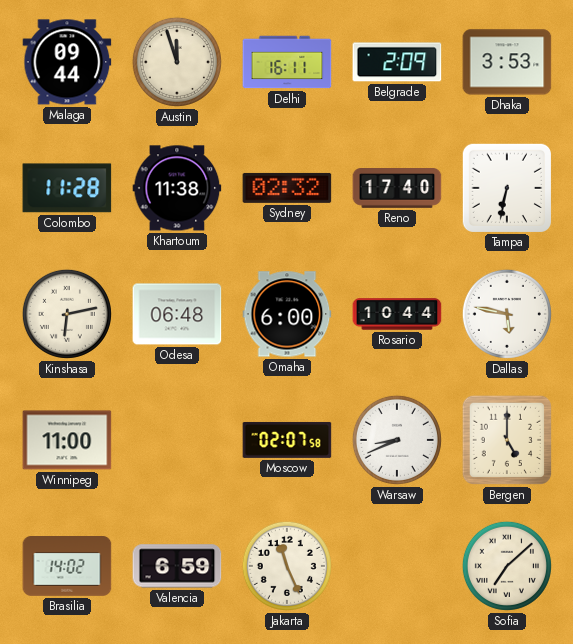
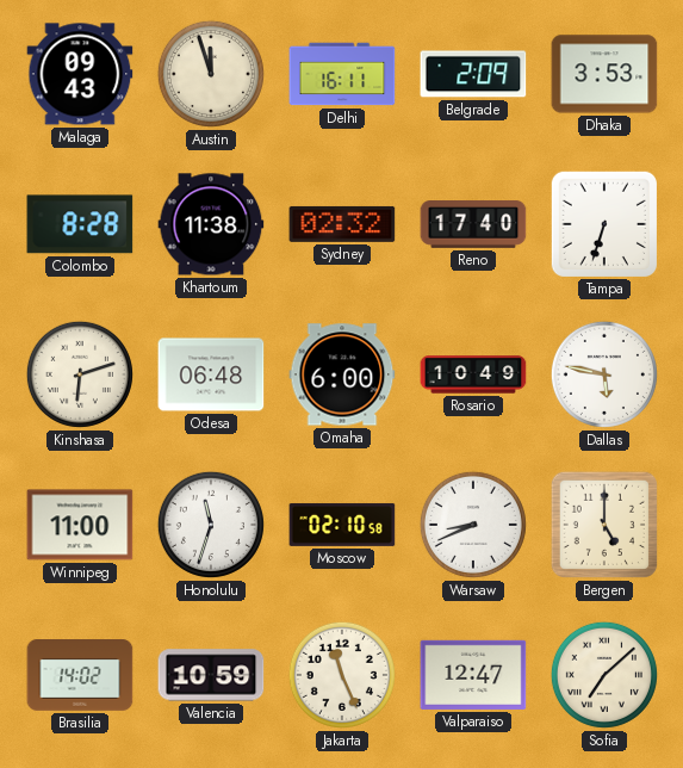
Malaga: 09:44 -> 09:43 (80, 74)
Colombo: 11:28 -> 8:28 (80, 224)
Tampa: 6:32 -> 6:33 (604, 224)
Kinshasa: 6:13 -> 6:12 (80, 374)
Rosario: 10:44 -> 10:49 (473, 374)
Honolulu: none -> 11:33 (211, 525)
Moscow: 02:07 -> 02:10 (342, 525)
Valencia: 6:59 -> 10:59 (211, 675)
Valparaiso: none -> 12:47 (473, 675)
